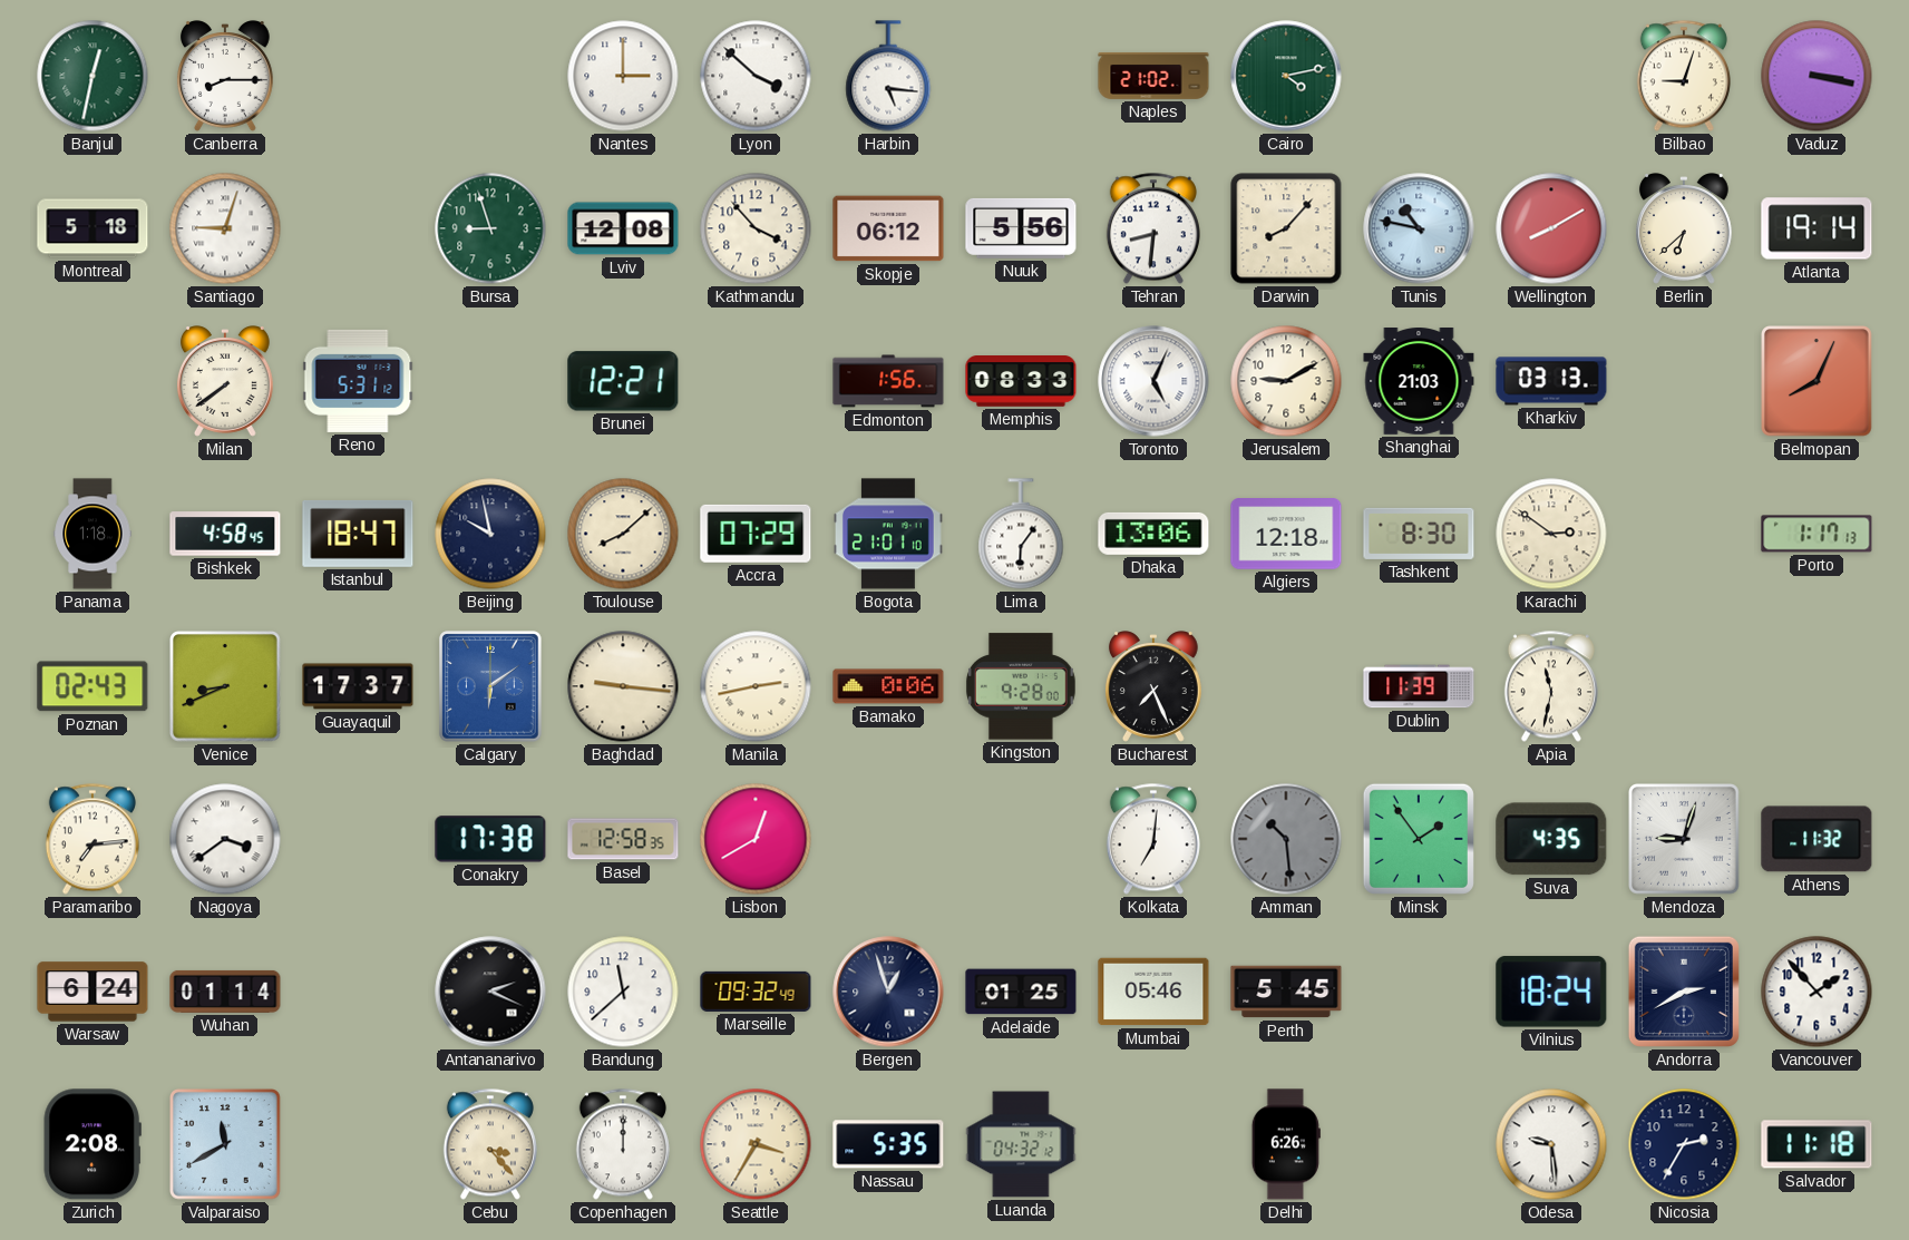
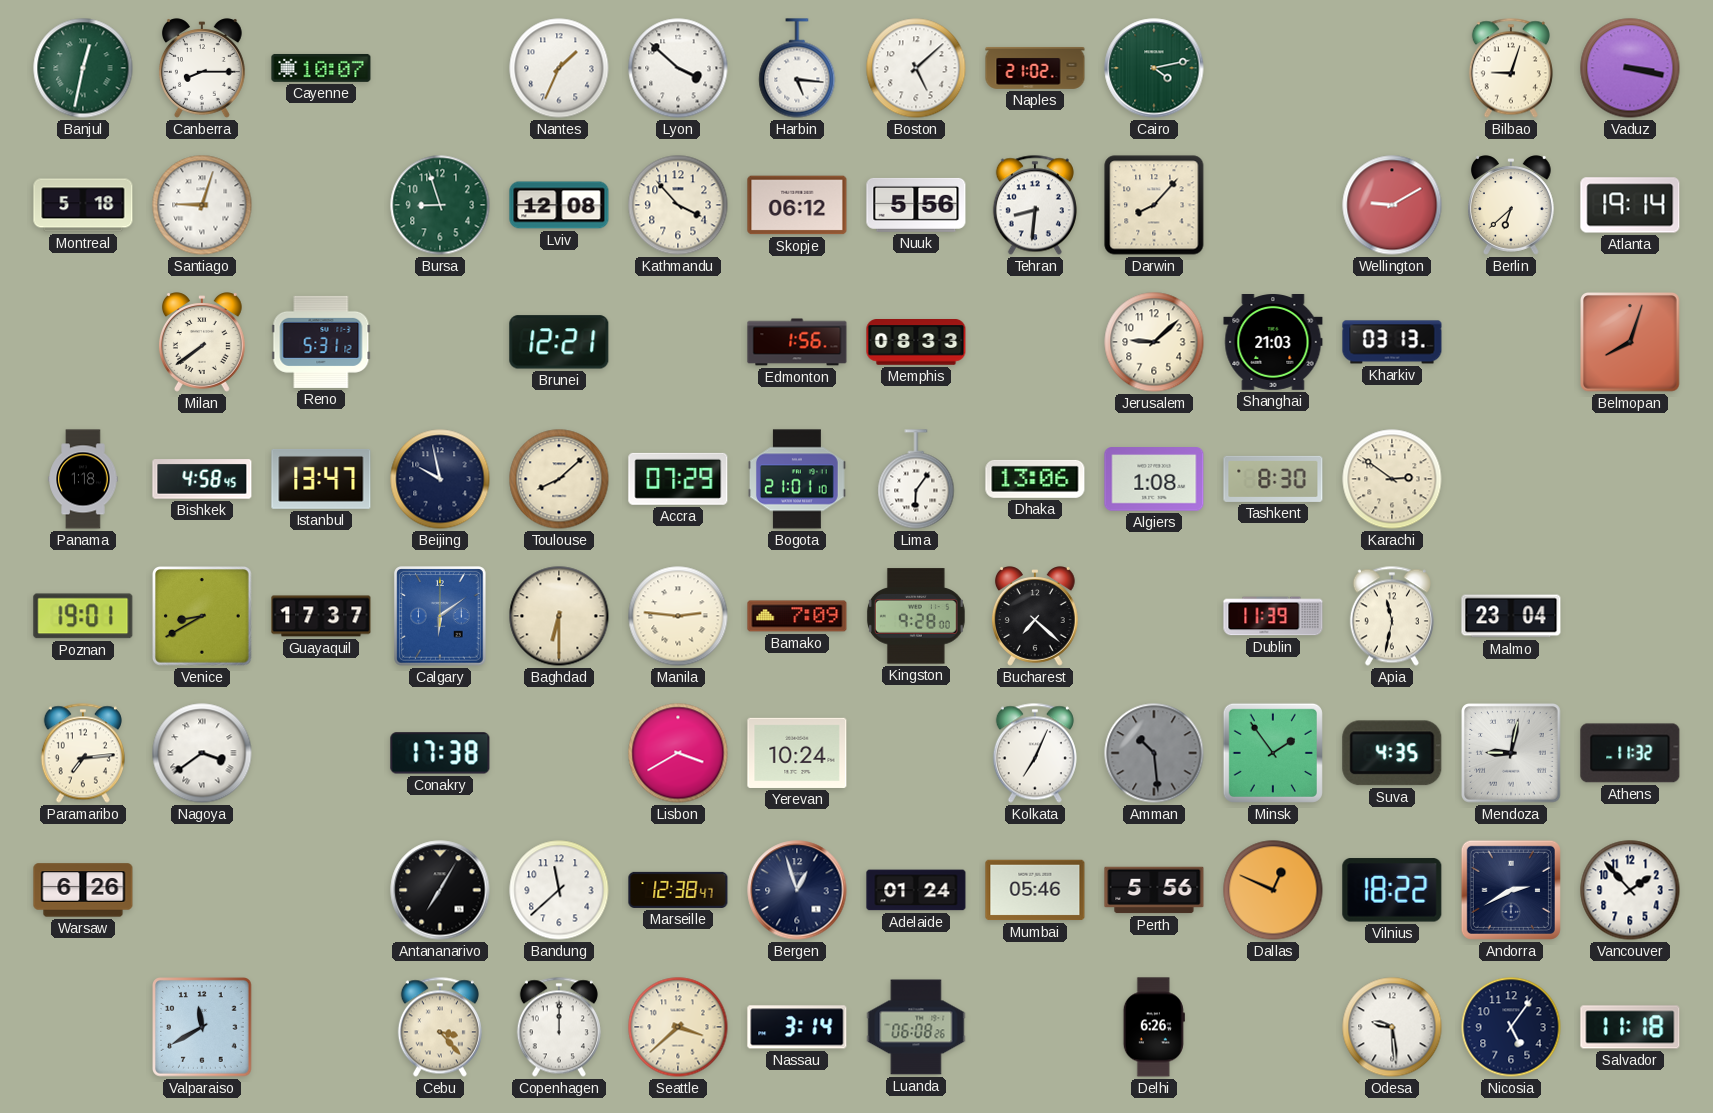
Cayenne: none -> 10:07 (321, 68)
Nantes: 3:00 -> 1:34 (559, 68)
Boston: none -> 5:08 (916, 68)
Tunis: 10:47 -> none (1419, 228)
Wellington: 8:10 -> 9:10 (1392, 205)
Toronto: 5:04 -> none (1153, 381)
Jerusalem: 9:10 -> 9:08 (1154, 342)
Belmopan: 8:04 -> 8:03 (1631, 343)
Istanbul: 18:47 -> 13:47 (321, 479)
Algiers: 12:18 -> 1:08 (1154, 479)
Porto: 1:17 -> none (1817, 534)
Poznan: 02:43 -> 19:01 (83, 616)
Venice: 8:41 -> 8:40 (203, 617)
Baghdad: 9:16 -> 6:30 (559, 616)
Manila: 2:43 -> 2:46 (678, 616)
Bamako: 0:06 -> 7:09 (797, 616)
Bucharest: 7:26 -> 7:22 (1035, 616)
Malmo: none -> 23:04 (1511, 616)
Basel: 12:58 -> none (623, 839)
Lisbon: 12:40 -> 3:40 (678, 753)
Yerevan: none -> 10:24 (797, 753)
Kolkata: 7:01 -> 7:04 (1035, 753)
Mendoza: 9:03 -> 9:02 (1512, 754)
Warsaw: 6:24 -> 6:26 (83, 890)
Wuhan: 01:14 -> none (225, 992)
Antananarivo: 2:19 -> 7:05 (440, 890)
Marseille: 09:32 -> 12:38 (678, 890)
Adelaide: 01:25 -> 01:24 (916, 890)
Perth: 5:45 -> 5:56 (1154, 890)
Dallas: none -> 12:49 (1273, 890)
Vilnius: 18:24 -> 18:22 (1392, 890)
Zurich: 2:08 -> none (92, 1144)
Seattle: 3:35 -> 3:38 (678, 1027)
Nassau: 5:35 -> 3:14 (797, 1027)
Luanda: 04:32 -> 06:08 (916, 1027)
Nicosia: 2:35 -> 5:06 (1511, 1027)
